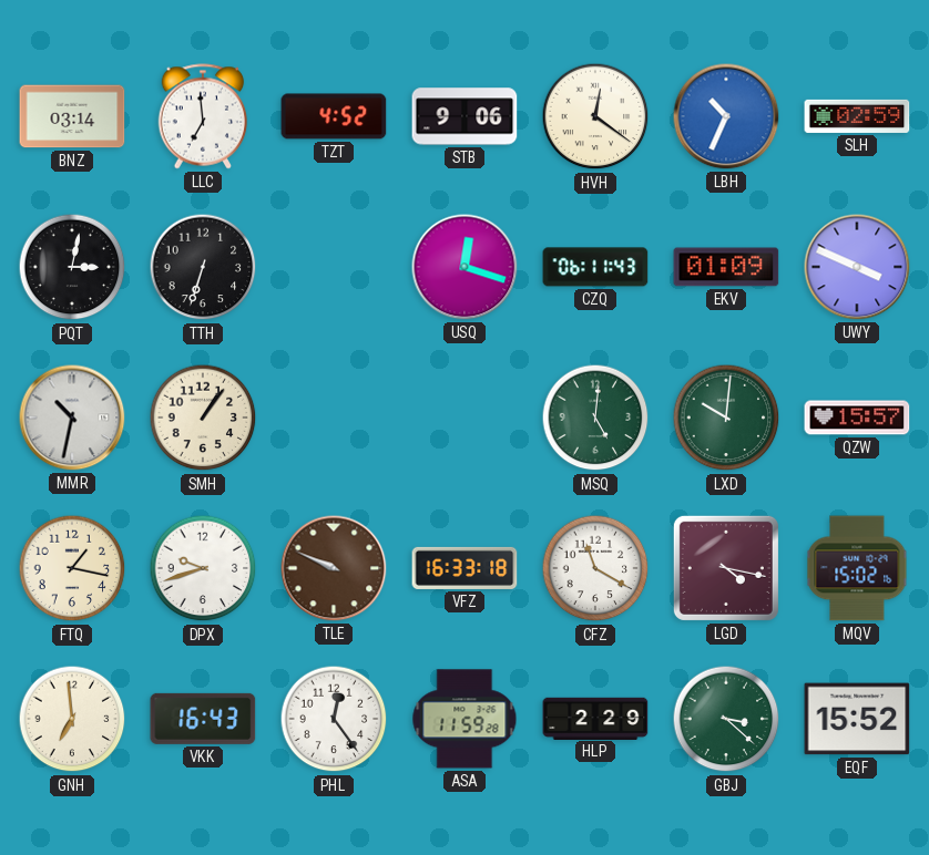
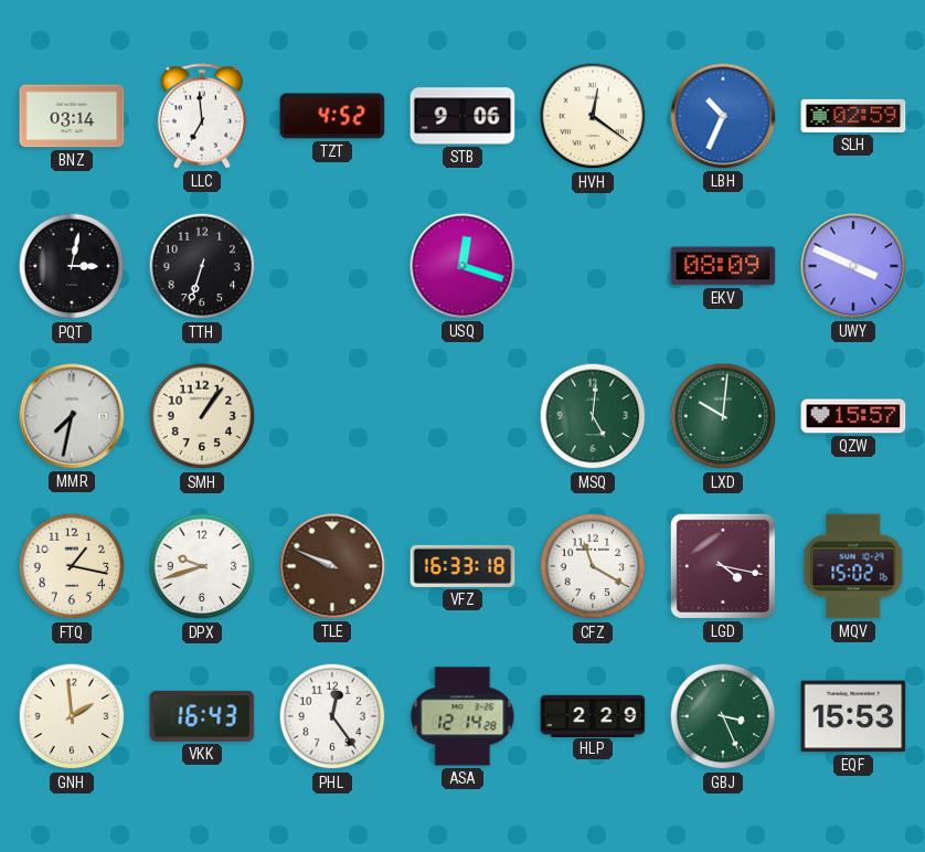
CZQ: 06:11 -> none (595, 267)
EKV: 01:09 -> 08:09 (723, 266)
MMR: 10:32 -> 7:32 (72, 416)
GNH: 6:59 -> 1:59 (72, 716)
ASA: 11:59 -> 12:14 (462, 716)
GBJ: 3:22 -> 3:26 (723, 716)
EQF: 15:52 -> 15:53 (853, 716)
